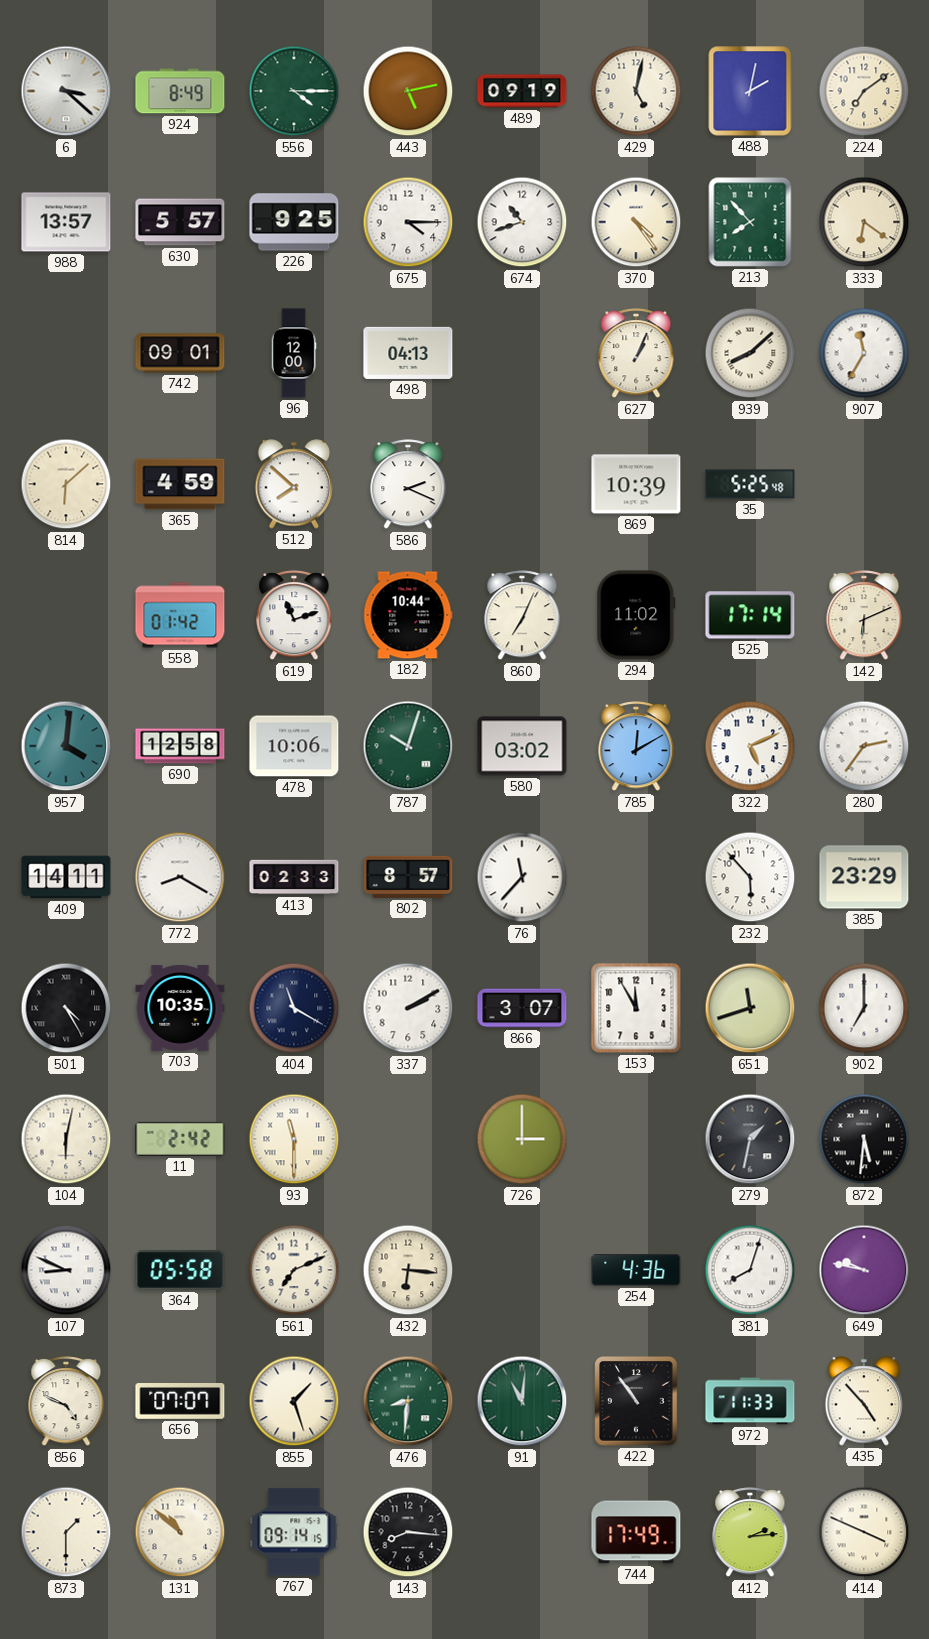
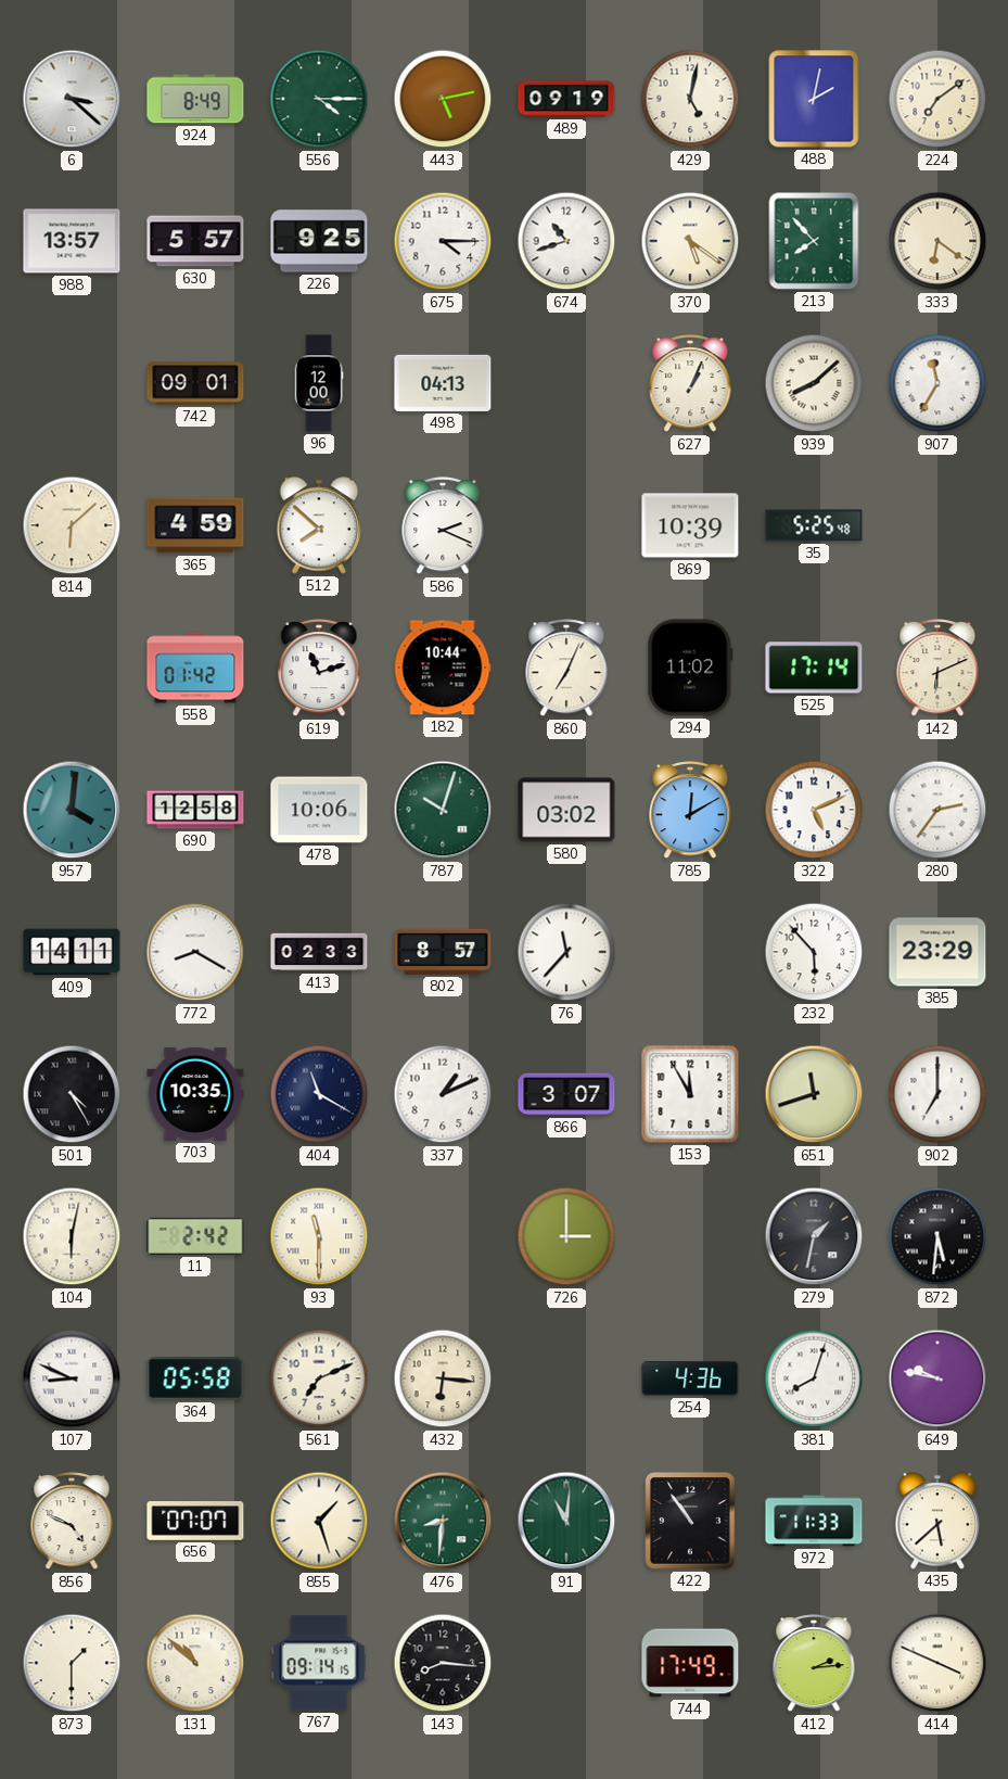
370: 4:24 -> 5:21 (690, 241)
337: 2:10 -> 1:11 (443, 1094)
435: 4:53 -> 5:38 (937, 1521)
